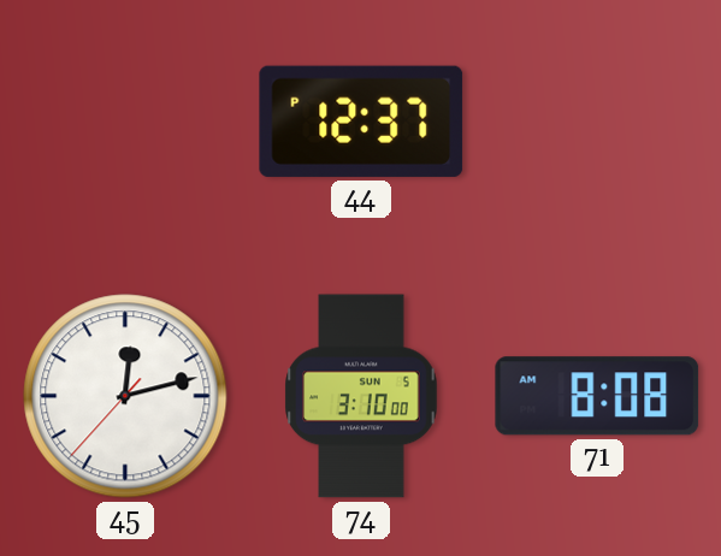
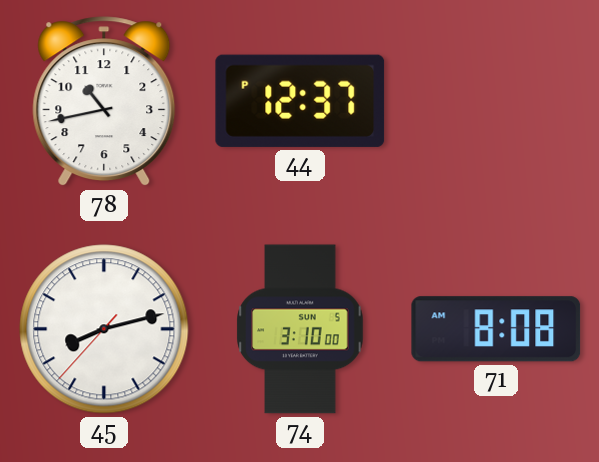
78: none -> 10:43 (104, 102)
45: 12:12 -> 8:12 (104, 329)
